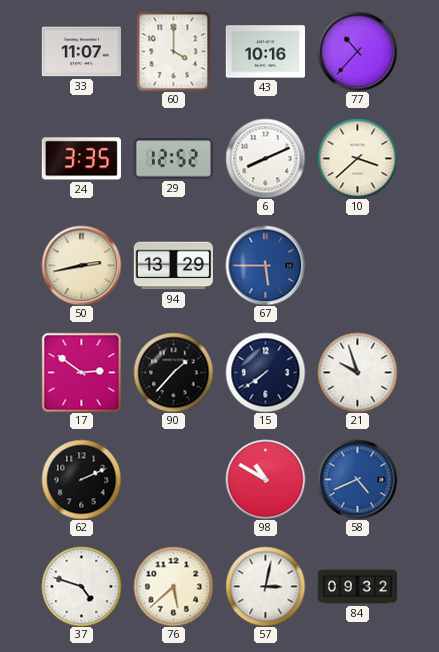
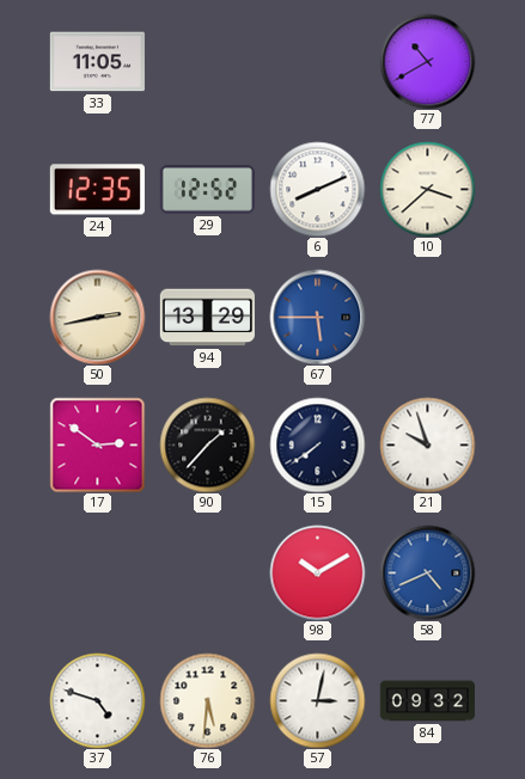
33: 11:07 -> 11:05 (97, 62)
60: 4:00 -> none (174, 51)
43: 10:16 -> none (265, 52)
77: 10:37 -> 10:40 (427, 61)
24: 3:35 -> 12:35 (97, 190)
62: 2:11 -> none (81, 479)
98: 10:50 -> 10:10 (317, 572)
76: 5:38 -> 5:31 (207, 700)
